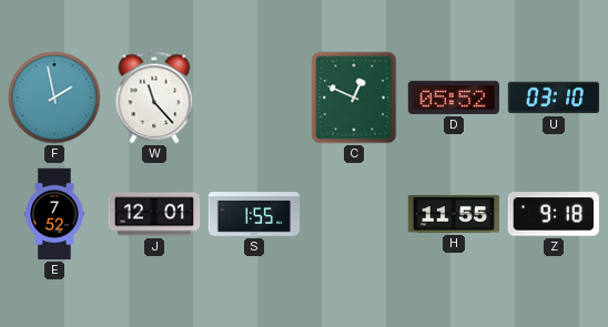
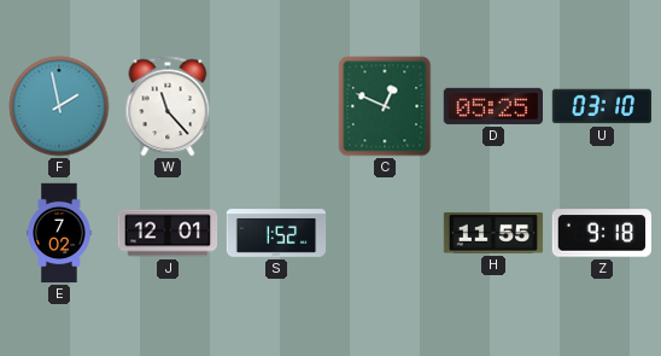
D: 05:52 -> 05:25 (492, 106)
E: 7:52 -> 7:02 (59, 233)
S: 1:55 -> 1:52 (276, 233)
